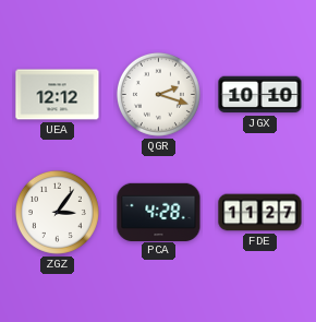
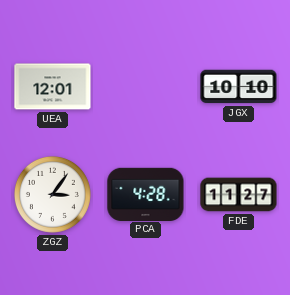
UEA: 12:12 -> 12:01 (53, 87)
QGR: 2:18 -> none (158, 94)
